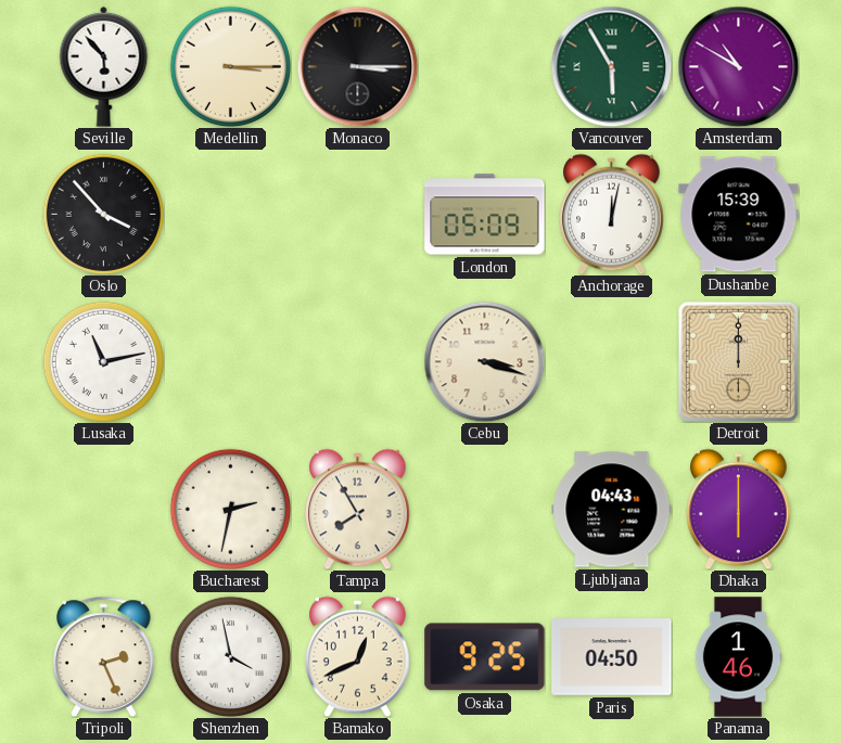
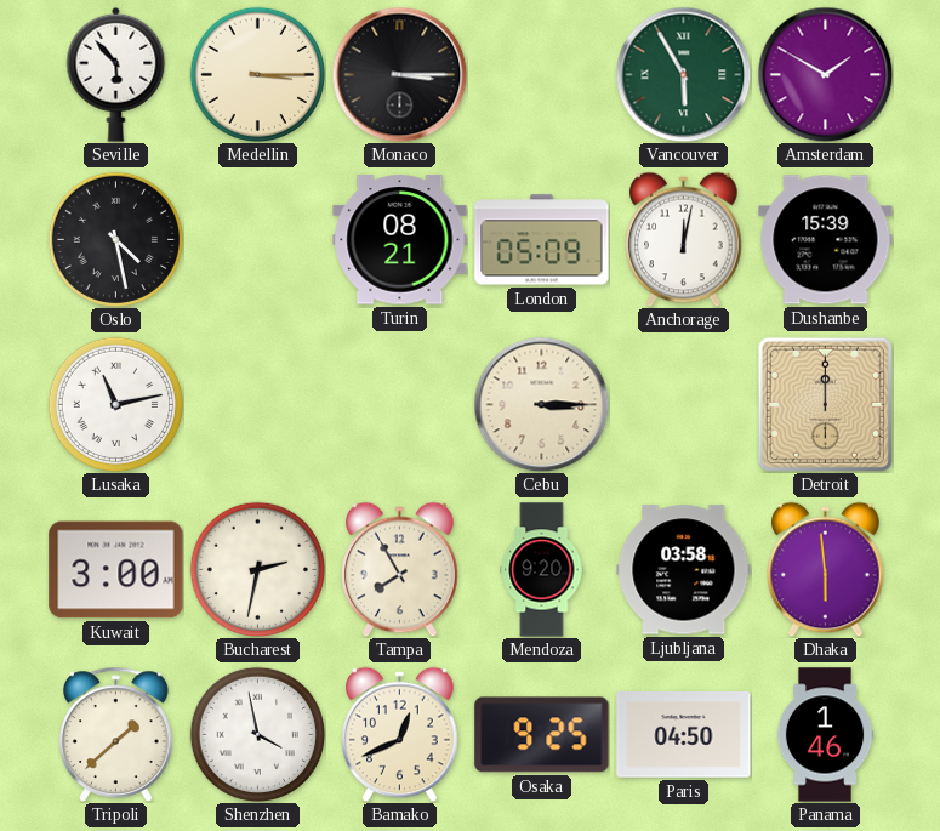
Amsterdam: 10:50 -> 1:50 (825, 74)
Oslo: 3:53 -> 4:28 (115, 239)
Turin: none -> 08:21 (400, 240)
Cebu: 3:18 -> 3:15 (541, 404)
Kuwait: none -> 3:00 (116, 570)
Mendoza: none -> 9:20 (542, 570)
Ljubljana: 04:43 -> 03:58 (684, 570)
Dhaka: 6:00 -> 5:59 (826, 569)
Tripoli: 2:26 -> 1:38 (116, 734)
